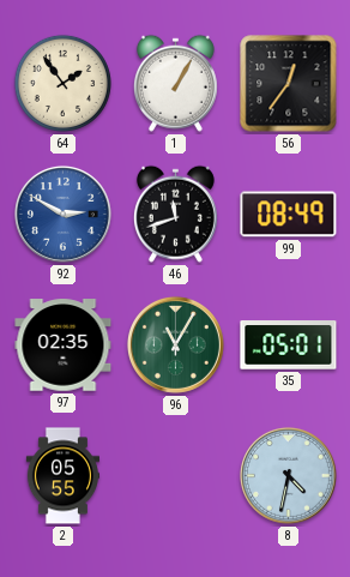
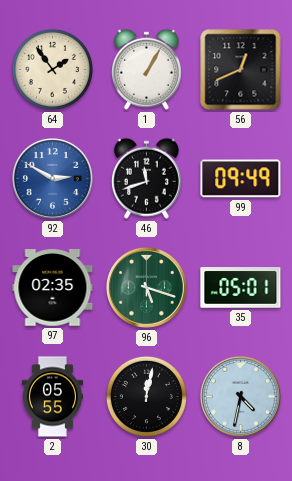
56: 12:36 -> 12:41 (241, 70)
99: 08:49 -> 09:49 (241, 179)
96: 11:05 -> 5:18 (146, 287)
30: none -> 12:02 (146, 396)
